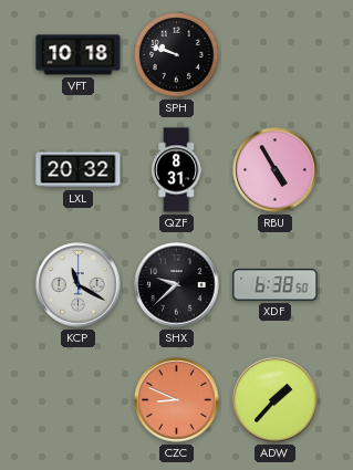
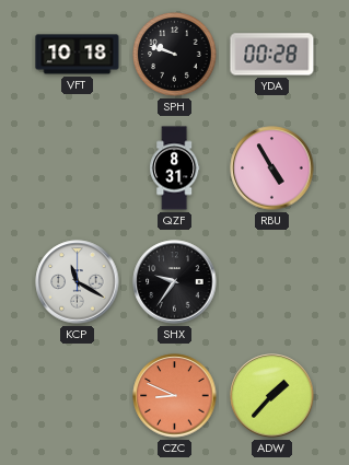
YDA: none -> 00:28 (272, 55)
LXL: 20:32 -> none (79, 170)
SHX: 9:38 -> 9:36 (175, 282)
XDF: 6:38 -> none (276, 285)
